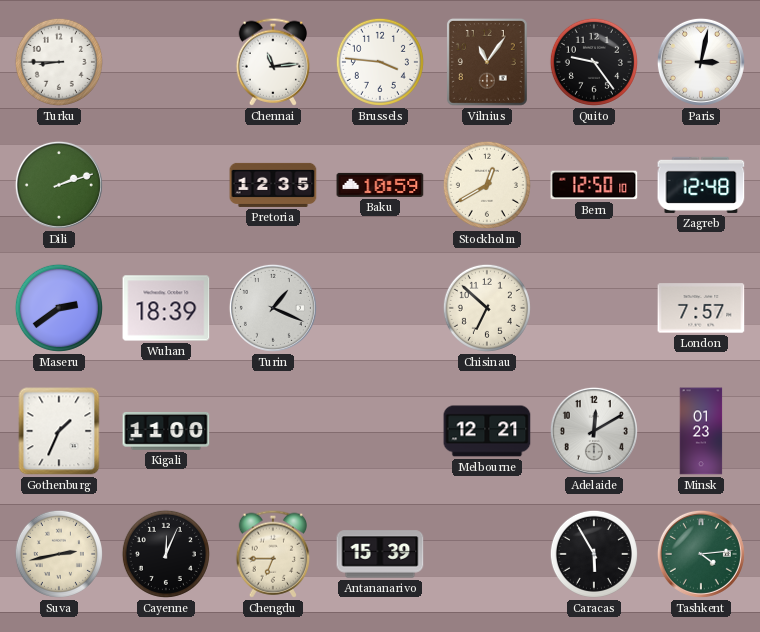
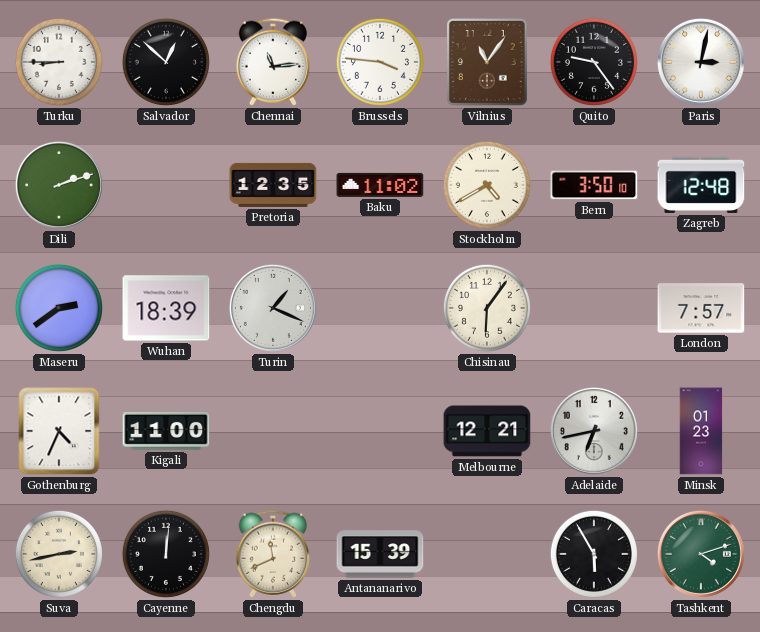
Salvador: none -> 12:52 (166, 62)
Baku: 10:59 -> 11:02 (380, 185)
Stockholm: 12:40 -> 4:40 (487, 185)
Bern: 12:50 -> 3:50 (594, 185)
Chisinau: 6:52 -> 6:06 (487, 308)
Gothenburg: 1:34 -> 4:34 (59, 431)
Adelaide: 12:10 -> 6:43 (594, 431)
Cayenne: 12:04 -> 12:01 (166, 554)
Chengdu: 6:45 -> 11:41 (273, 554)
Tashkent: 4:14 -> 4:12 (701, 554)
